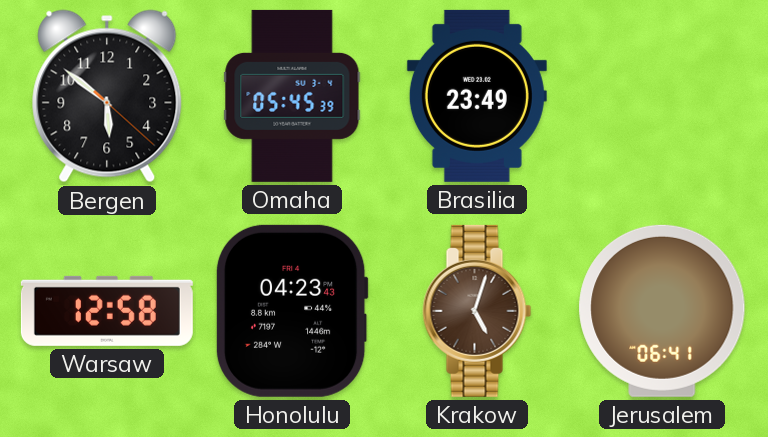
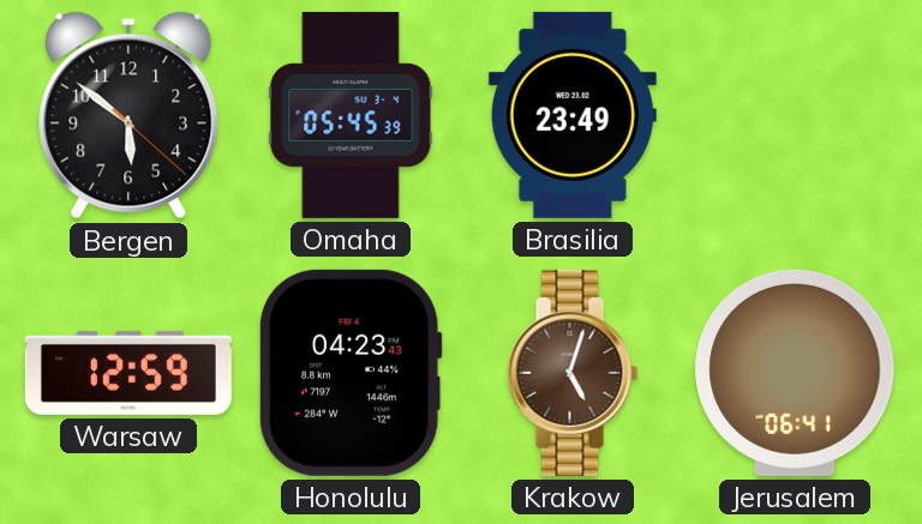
Warsaw: 12:58 -> 12:59 (128, 373)
